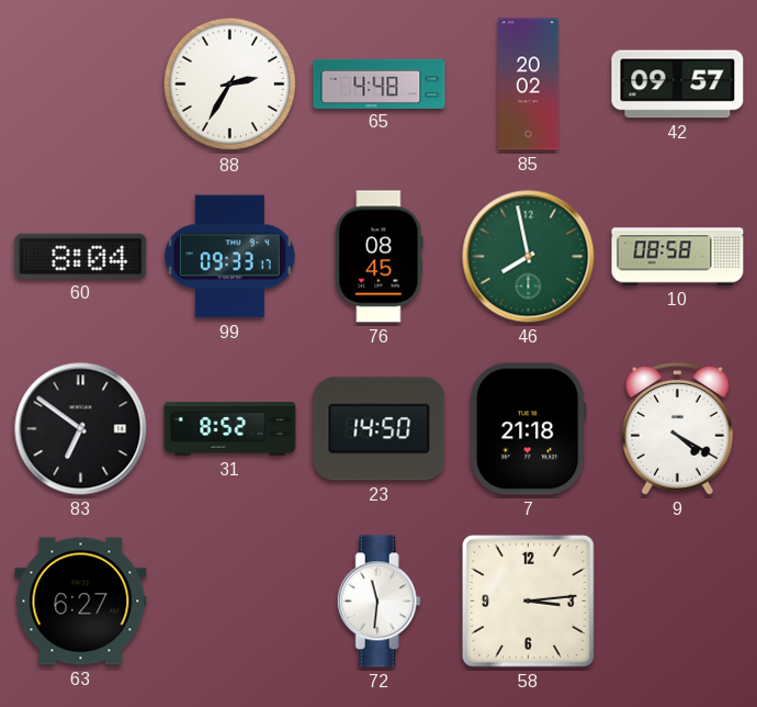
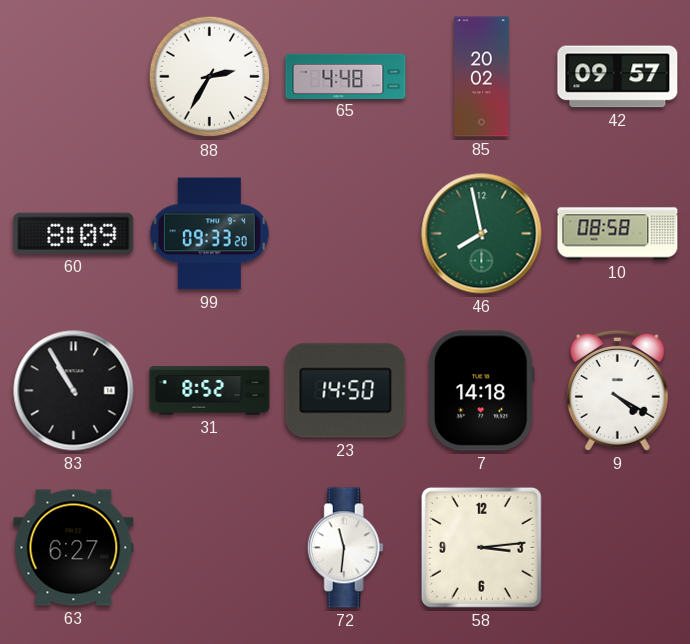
60: 8:04 -> 8:09 (74, 233)
99: 09:33:17 -> 09:33:20 (209, 234)
76: 08:45 -> none (380, 257)
83: 6:51 -> 10:55 (74, 391)
7: 21:18 -> 14:18 (481, 391)
